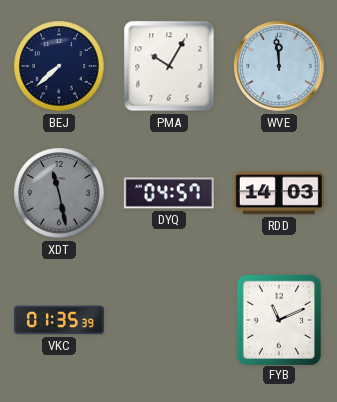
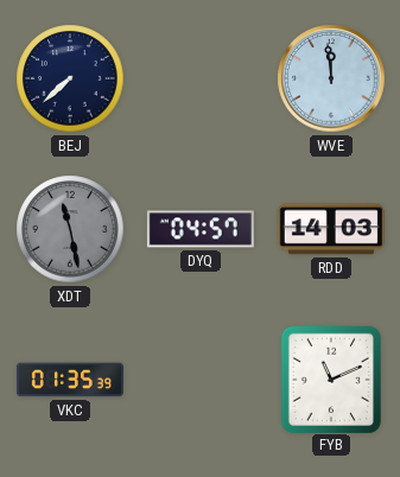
PMA: 10:05 -> none (169, 66)
